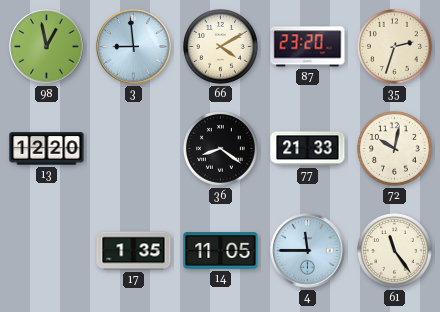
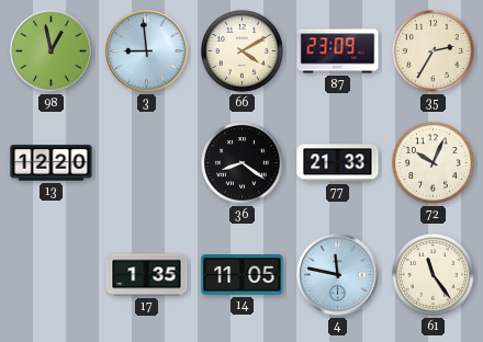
87: 23:20 -> 23:09 (338, 52)
35: 2:33 -> 2:35 (434, 52)
72: 10:02 -> 10:04 (434, 163)
4: 11:45 -> 11:47 (338, 275)
